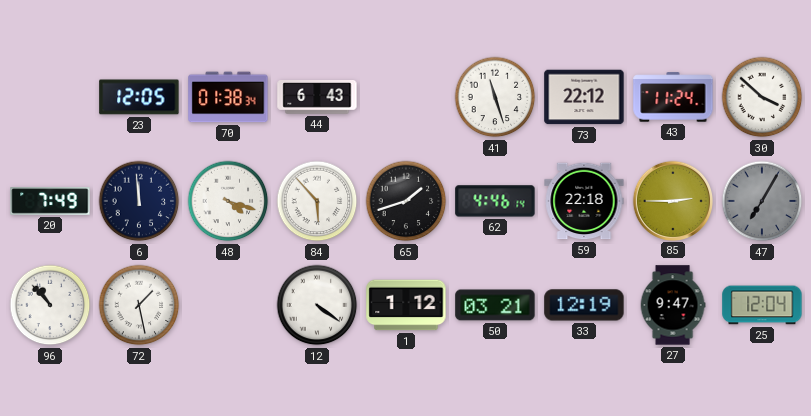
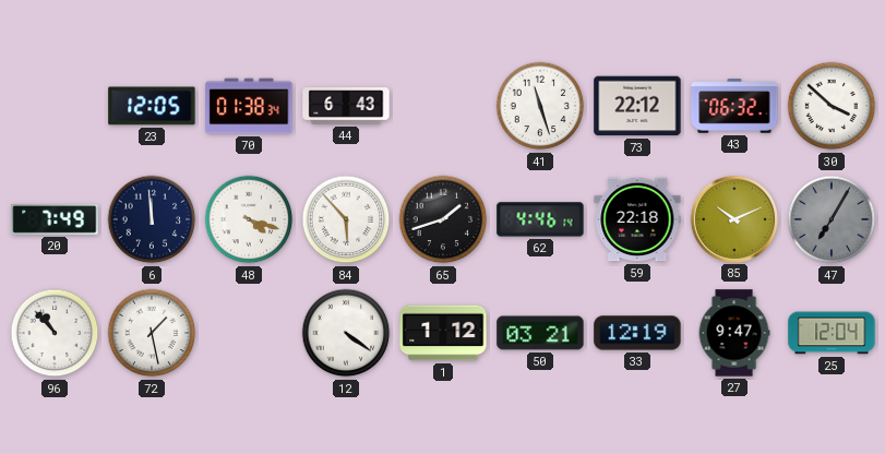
43: 11:24 -> 06:32 (734, 106)
85: 2:45 -> 10:11 (733, 218)
